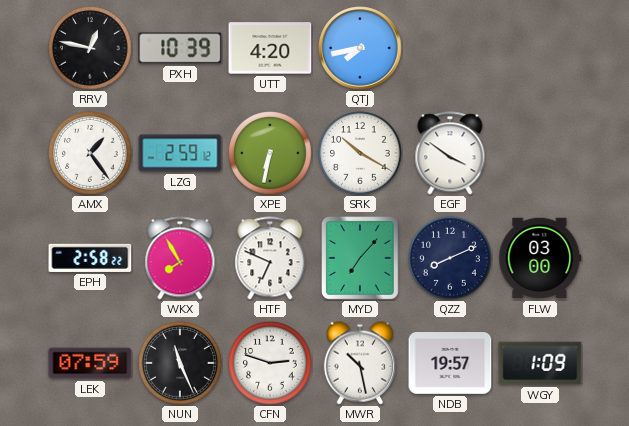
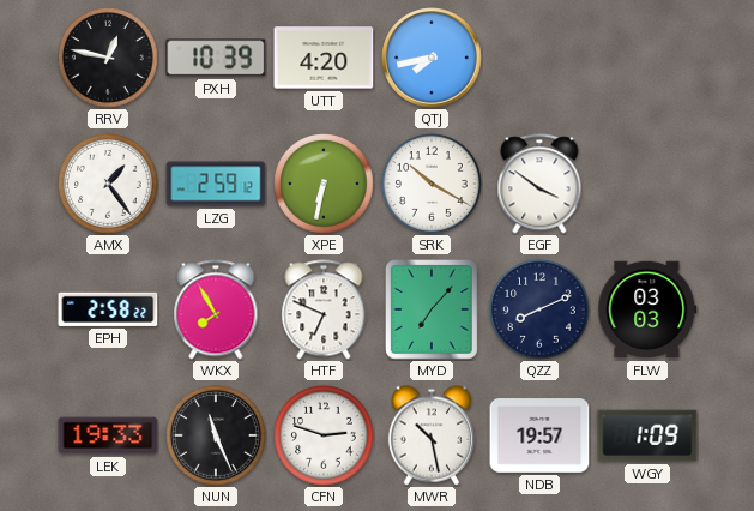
FLW: 03:00 -> 03:03 (647, 309)
LEK: 07:59 -> 19:33 (108, 435)
